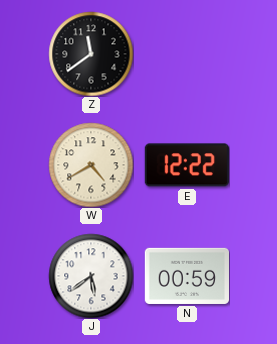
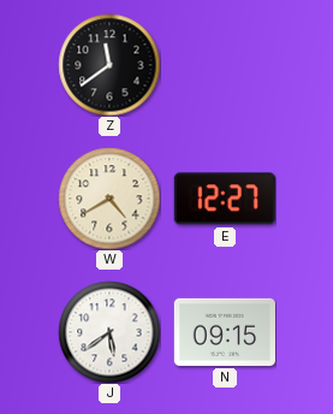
E: 12:22 -> 12:27 (225, 199)
N: 00:59 -> 09:15 (224, 332)
